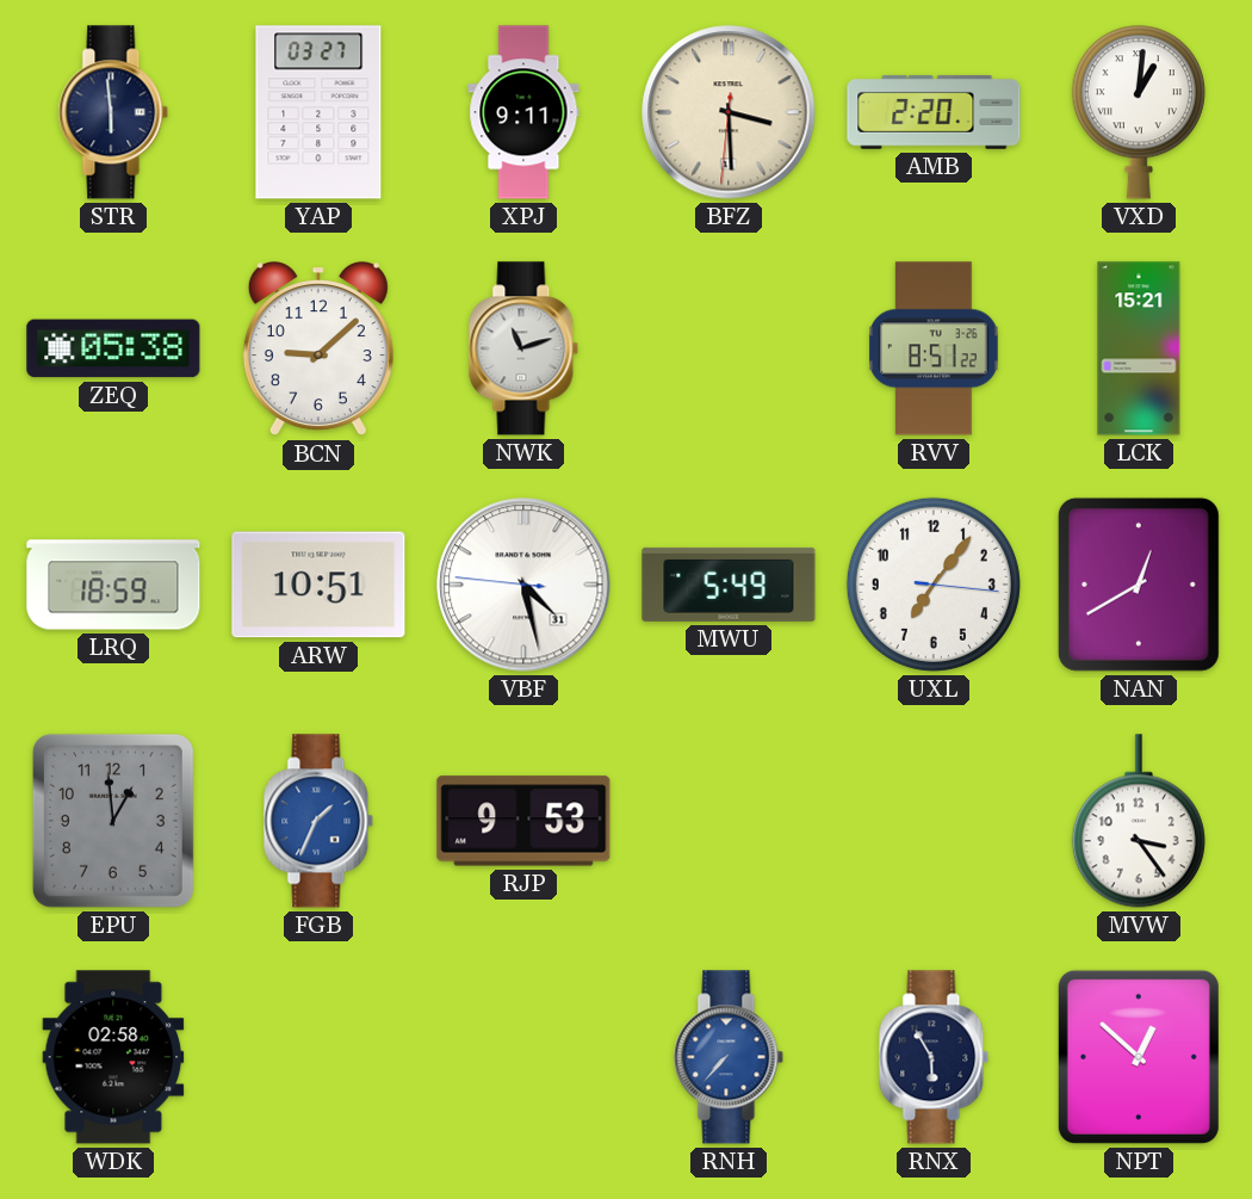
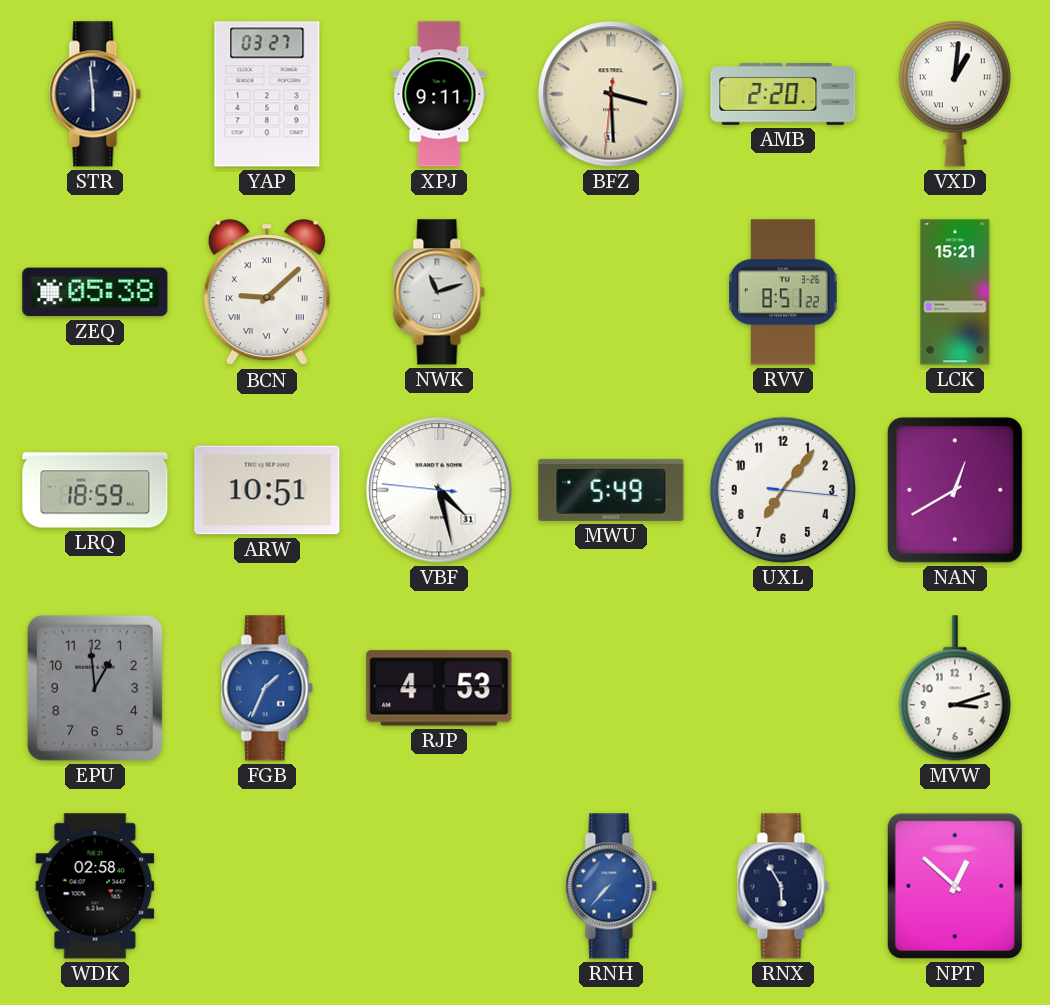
BCN numerals: Arabic -> Roman (267, 293)
RJP: 9:53 -> 4:53 (439, 688)
MVW: 3:24 -> 3:12 (955, 688)
